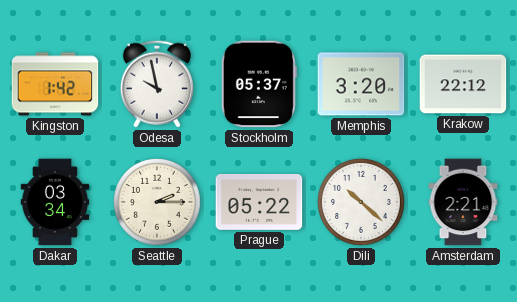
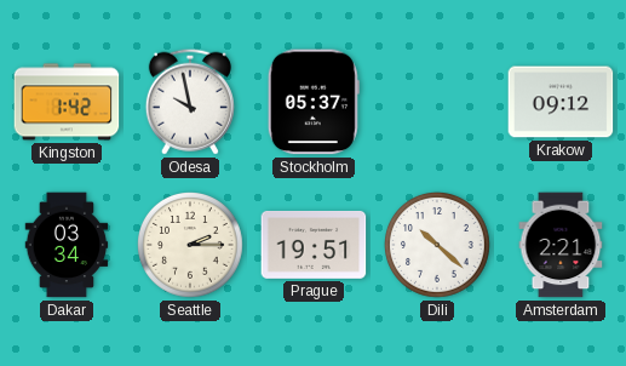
Memphis: 3:20 -> none (361, 84)
Krakow: 22:12 -> 09:12 (561, 102)
Prague: 05:22 -> 19:51 (314, 245)
